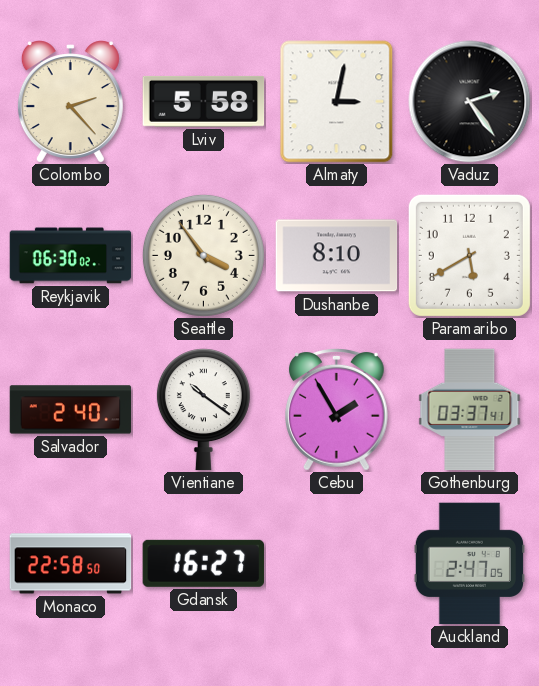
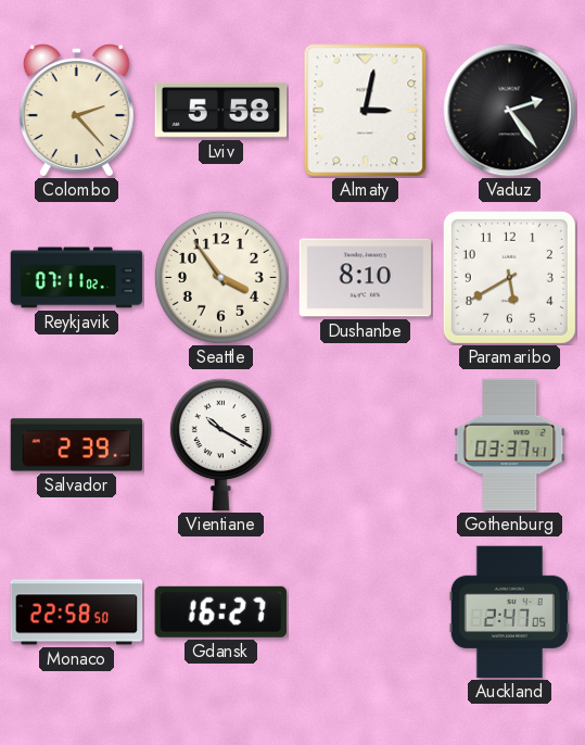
Reykjavik: 06:30 -> 07:11 (77, 278)
Salvador: 2:40 -> 2:39 (77, 445)
Vientiane: 10:21 -> 10:20 (220, 445)
Cebu: 1:55 -> none (337, 410)
